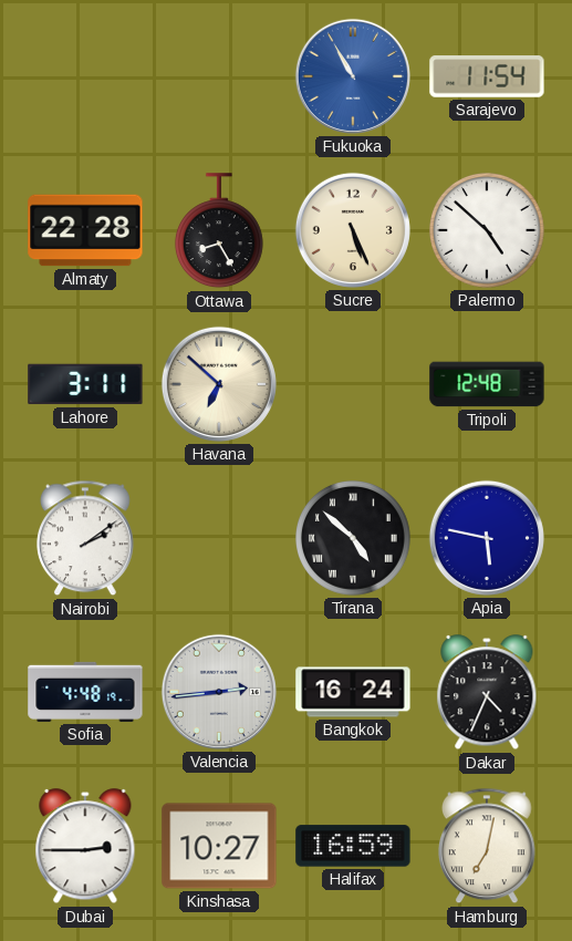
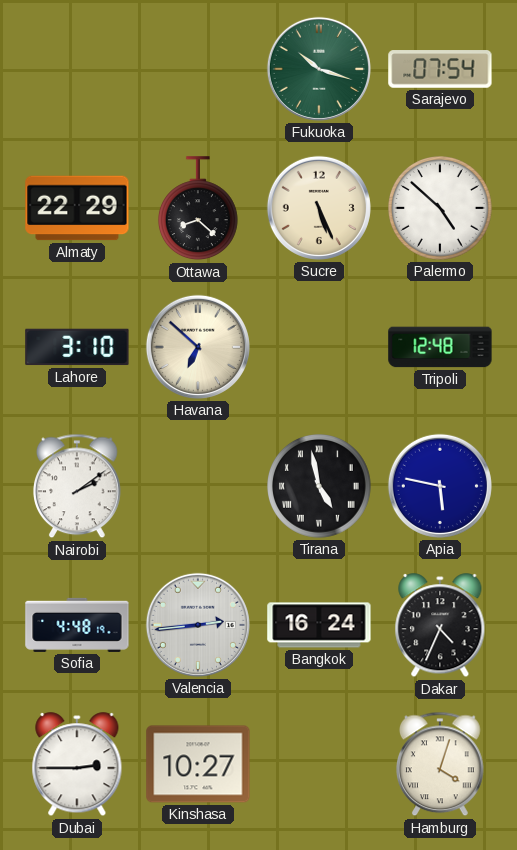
Fukuoka: 10:55 -> 10:18 (319, 69)
Fukuoka dial: blue -> green (319, 69)
Sarajevo: 11:54 -> 07:54 (440, 69)
Almaty: 22:28 -> 22:29 (77, 208)
Ottawa: 8:25 -> 8:22 (198, 209)
Lahore: 3:11 -> 3:10 (77, 347)
Tirana: 4:52 -> 4:58 (320, 487)
Halifax: 16:59 -> none (353, 846)
Hamburg: 7:02 -> 4:03 (441, 764)
